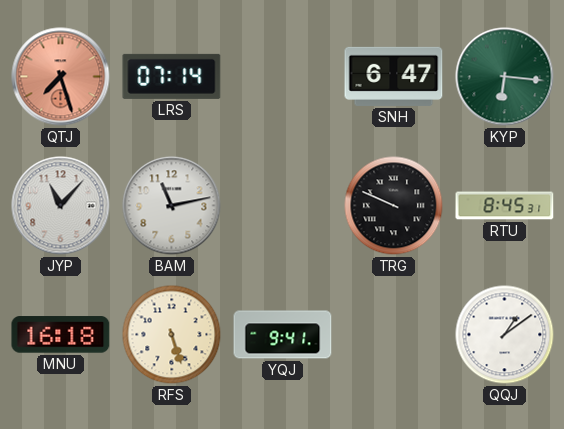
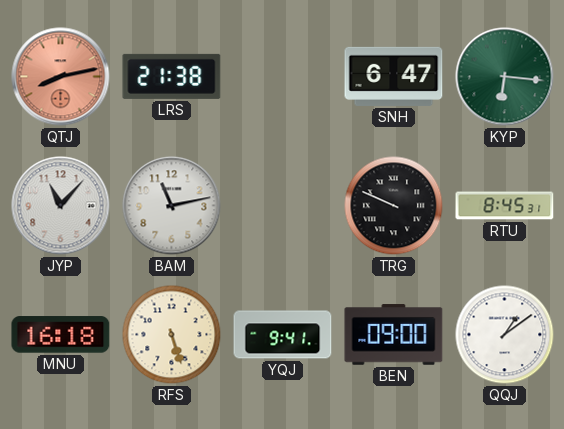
QTJ: 7:27 -> 8:13 (61, 77)
LRS: 07:14 -> 21:38 (172, 76)
BEN: none -> 09:00 (394, 335)
